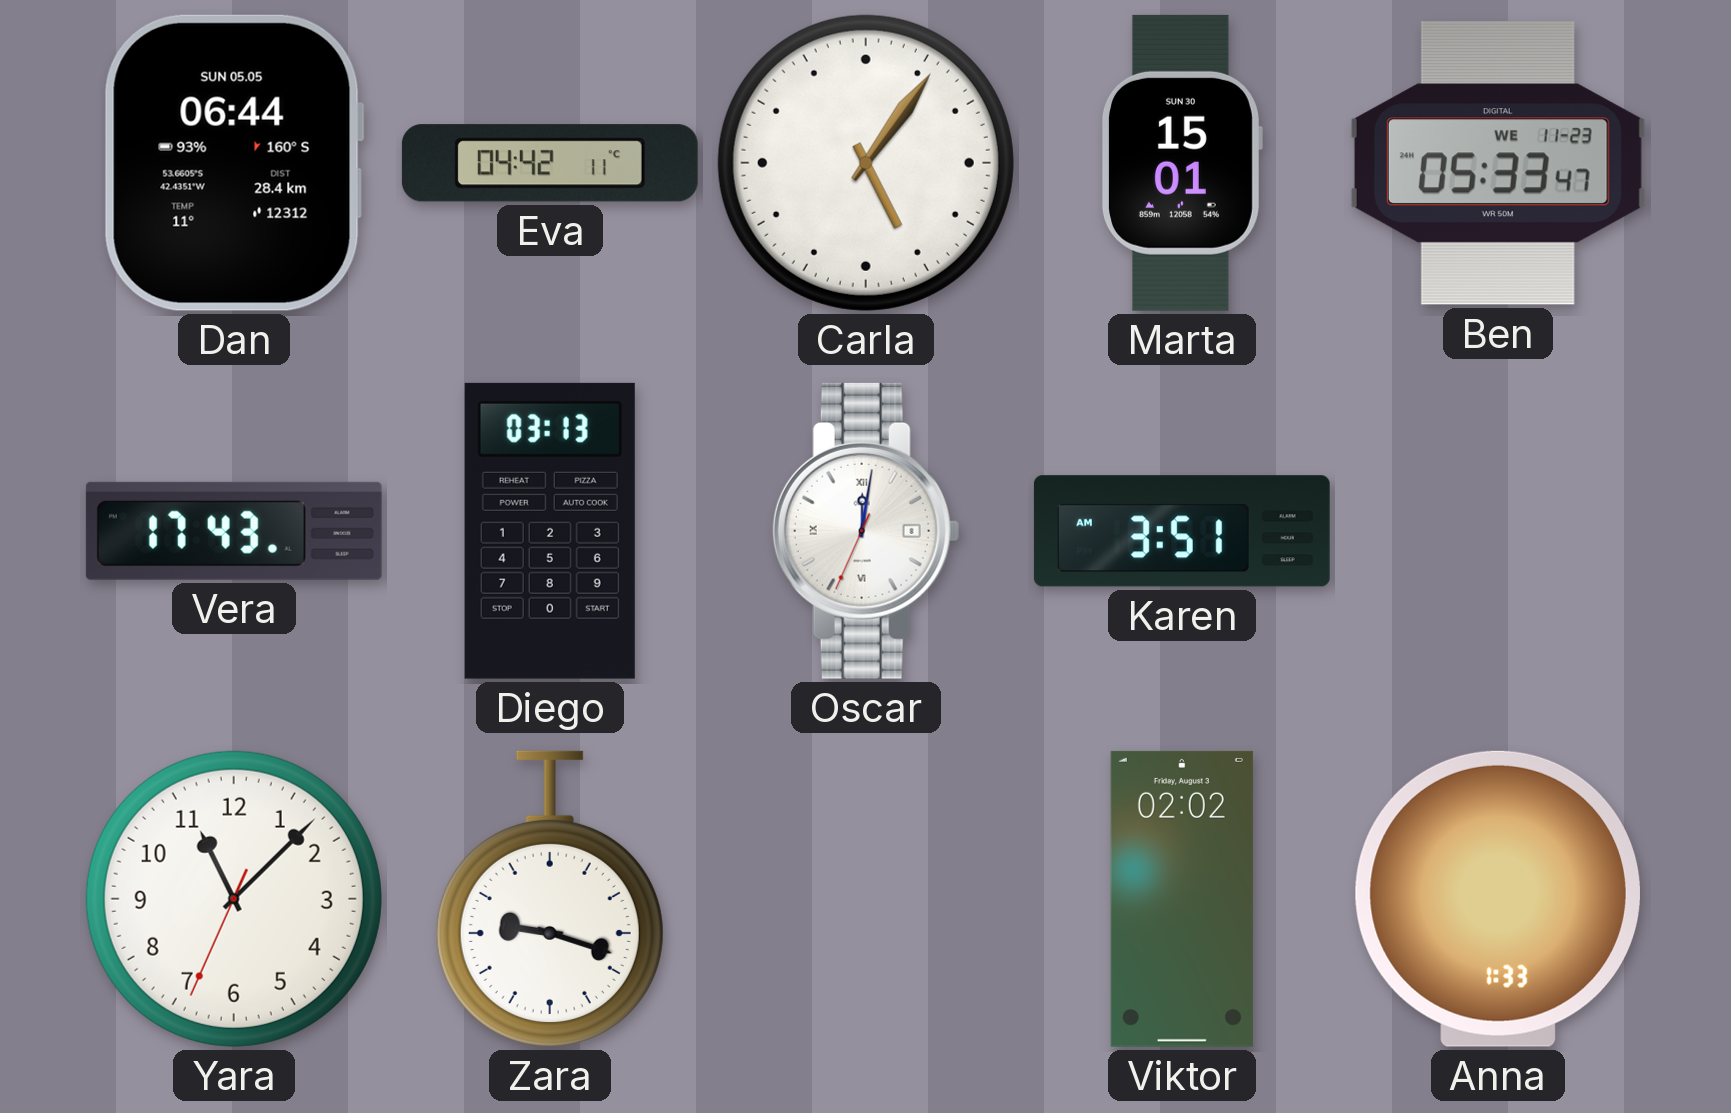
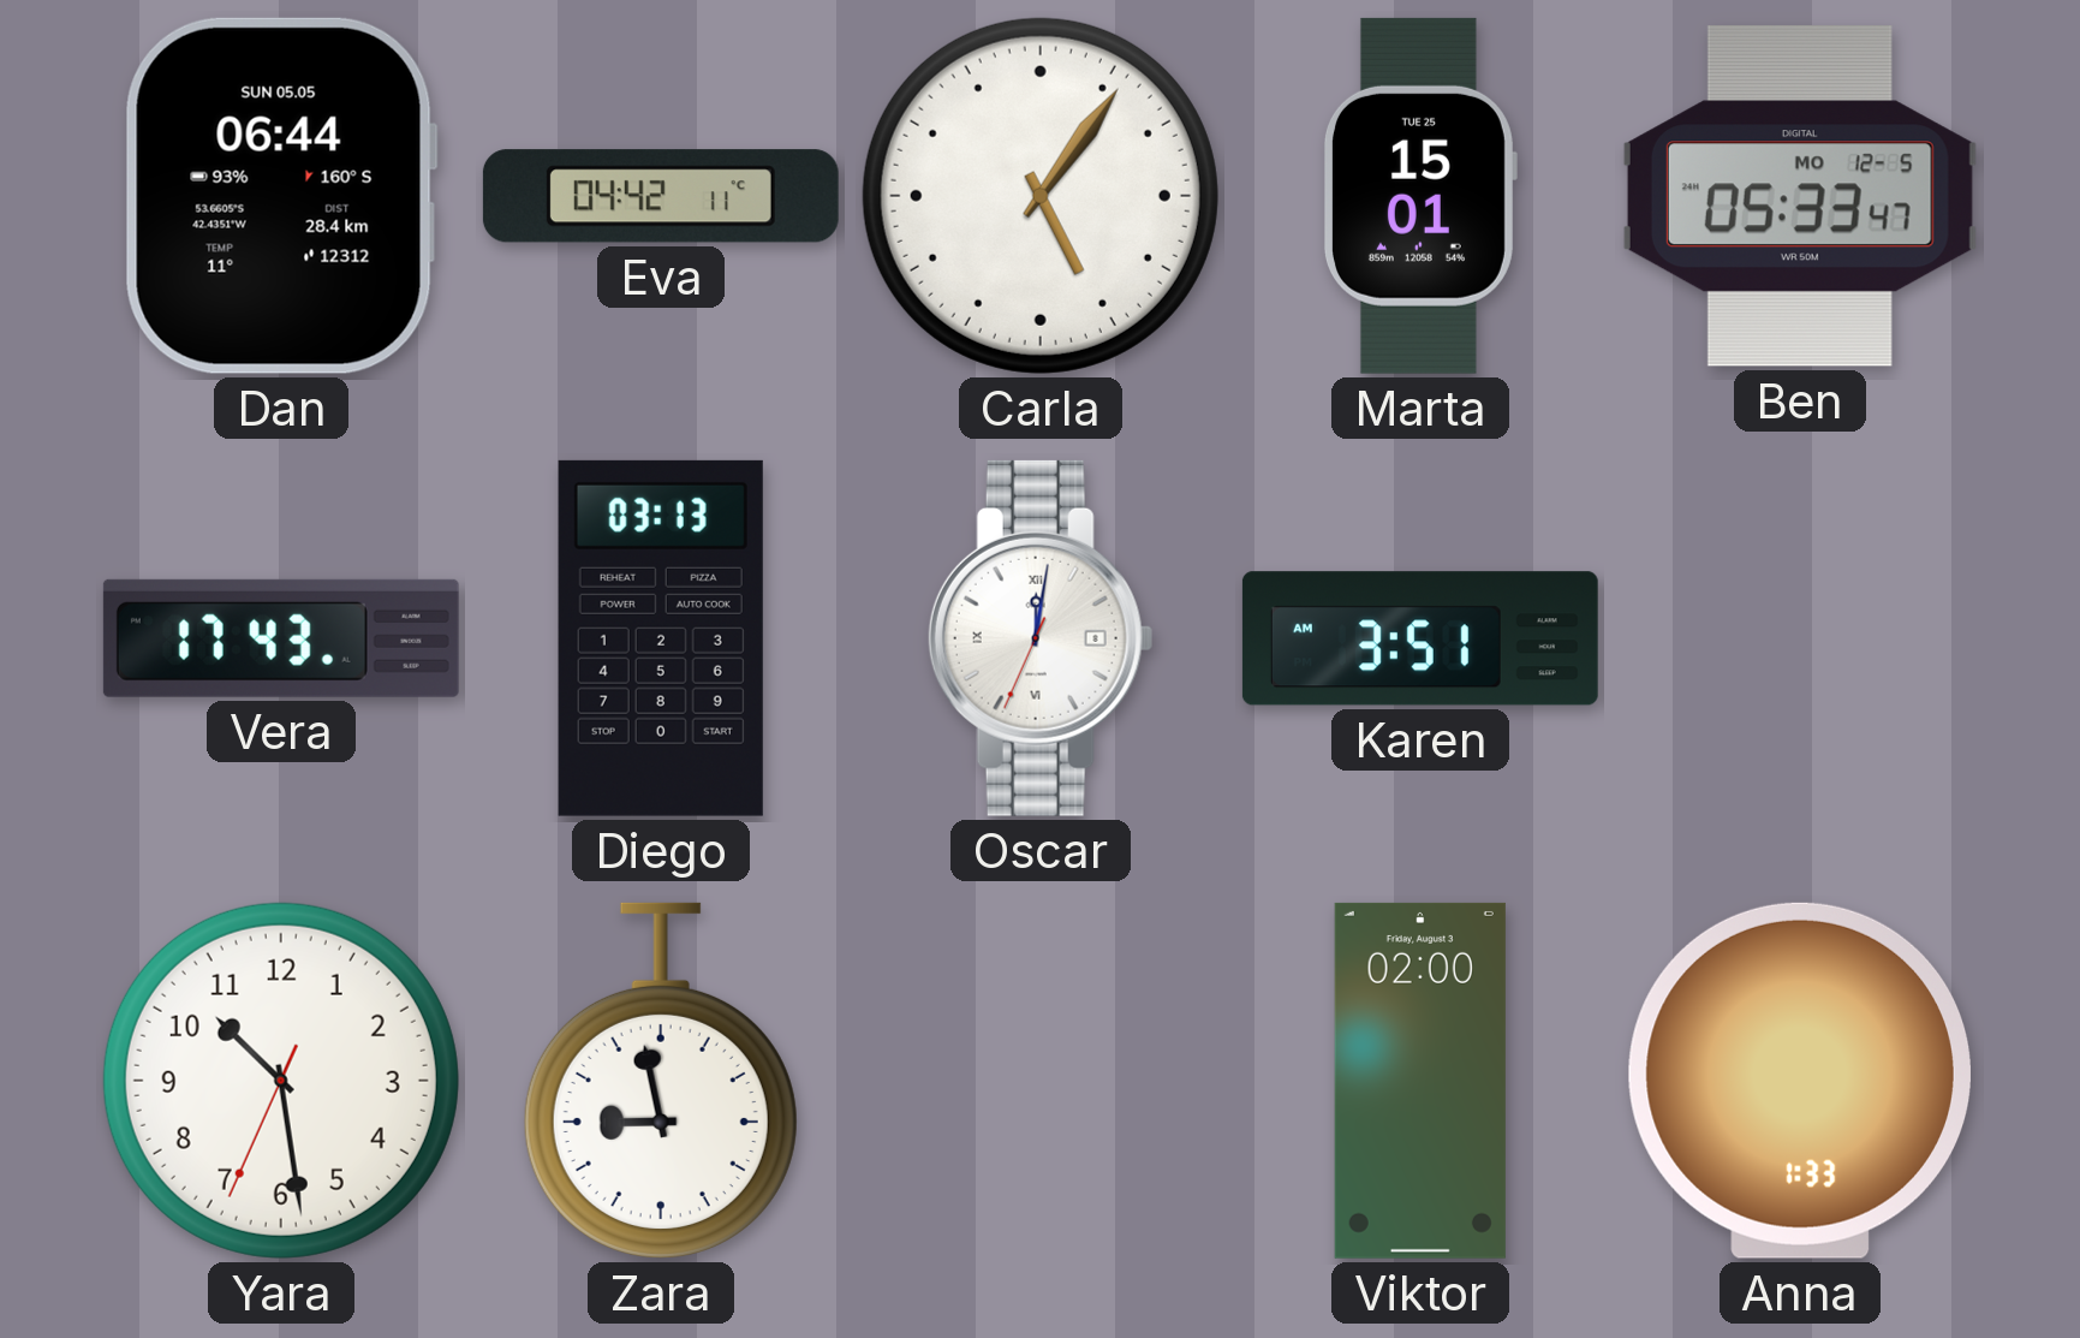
Marta date: SUN 30 -> TUE 25 (1419, 196)
Ben date: WE 11-23 -> MO 12-5 (1800, 197)
Yara: 11:07 -> 10:28 (281, 1081)
Zara: 9:18 -> 8:58 (661, 1081)
Viktor: 02:02 -> 02:00 (1420, 1081)
